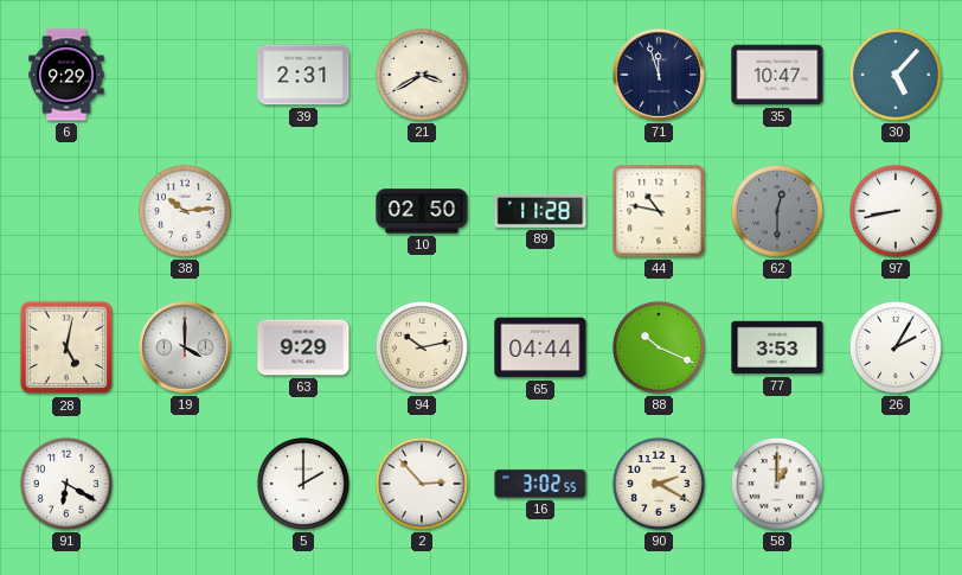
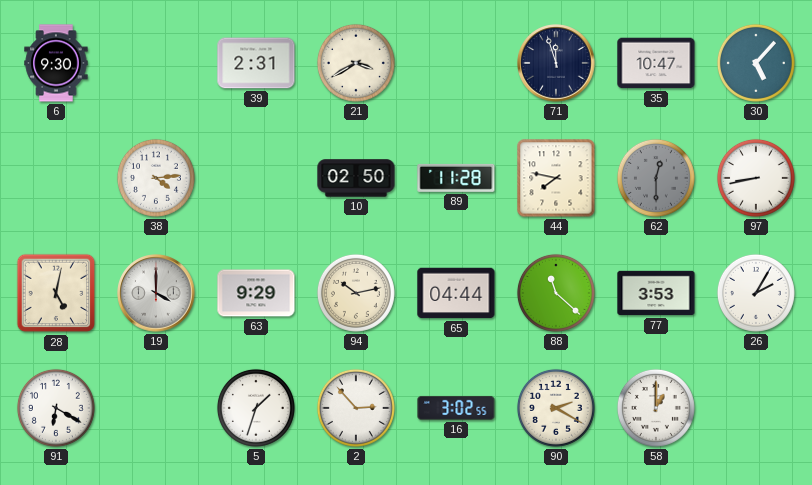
6: 9:29 -> 9:30 (56, 63)
38: 10:14 -> 4:14 (156, 178)
44: 10:47 -> 7:47 (556, 178)
88: 10:19 -> 11:22 (556, 293)
5: 2:00 -> 1:33 (256, 408)
